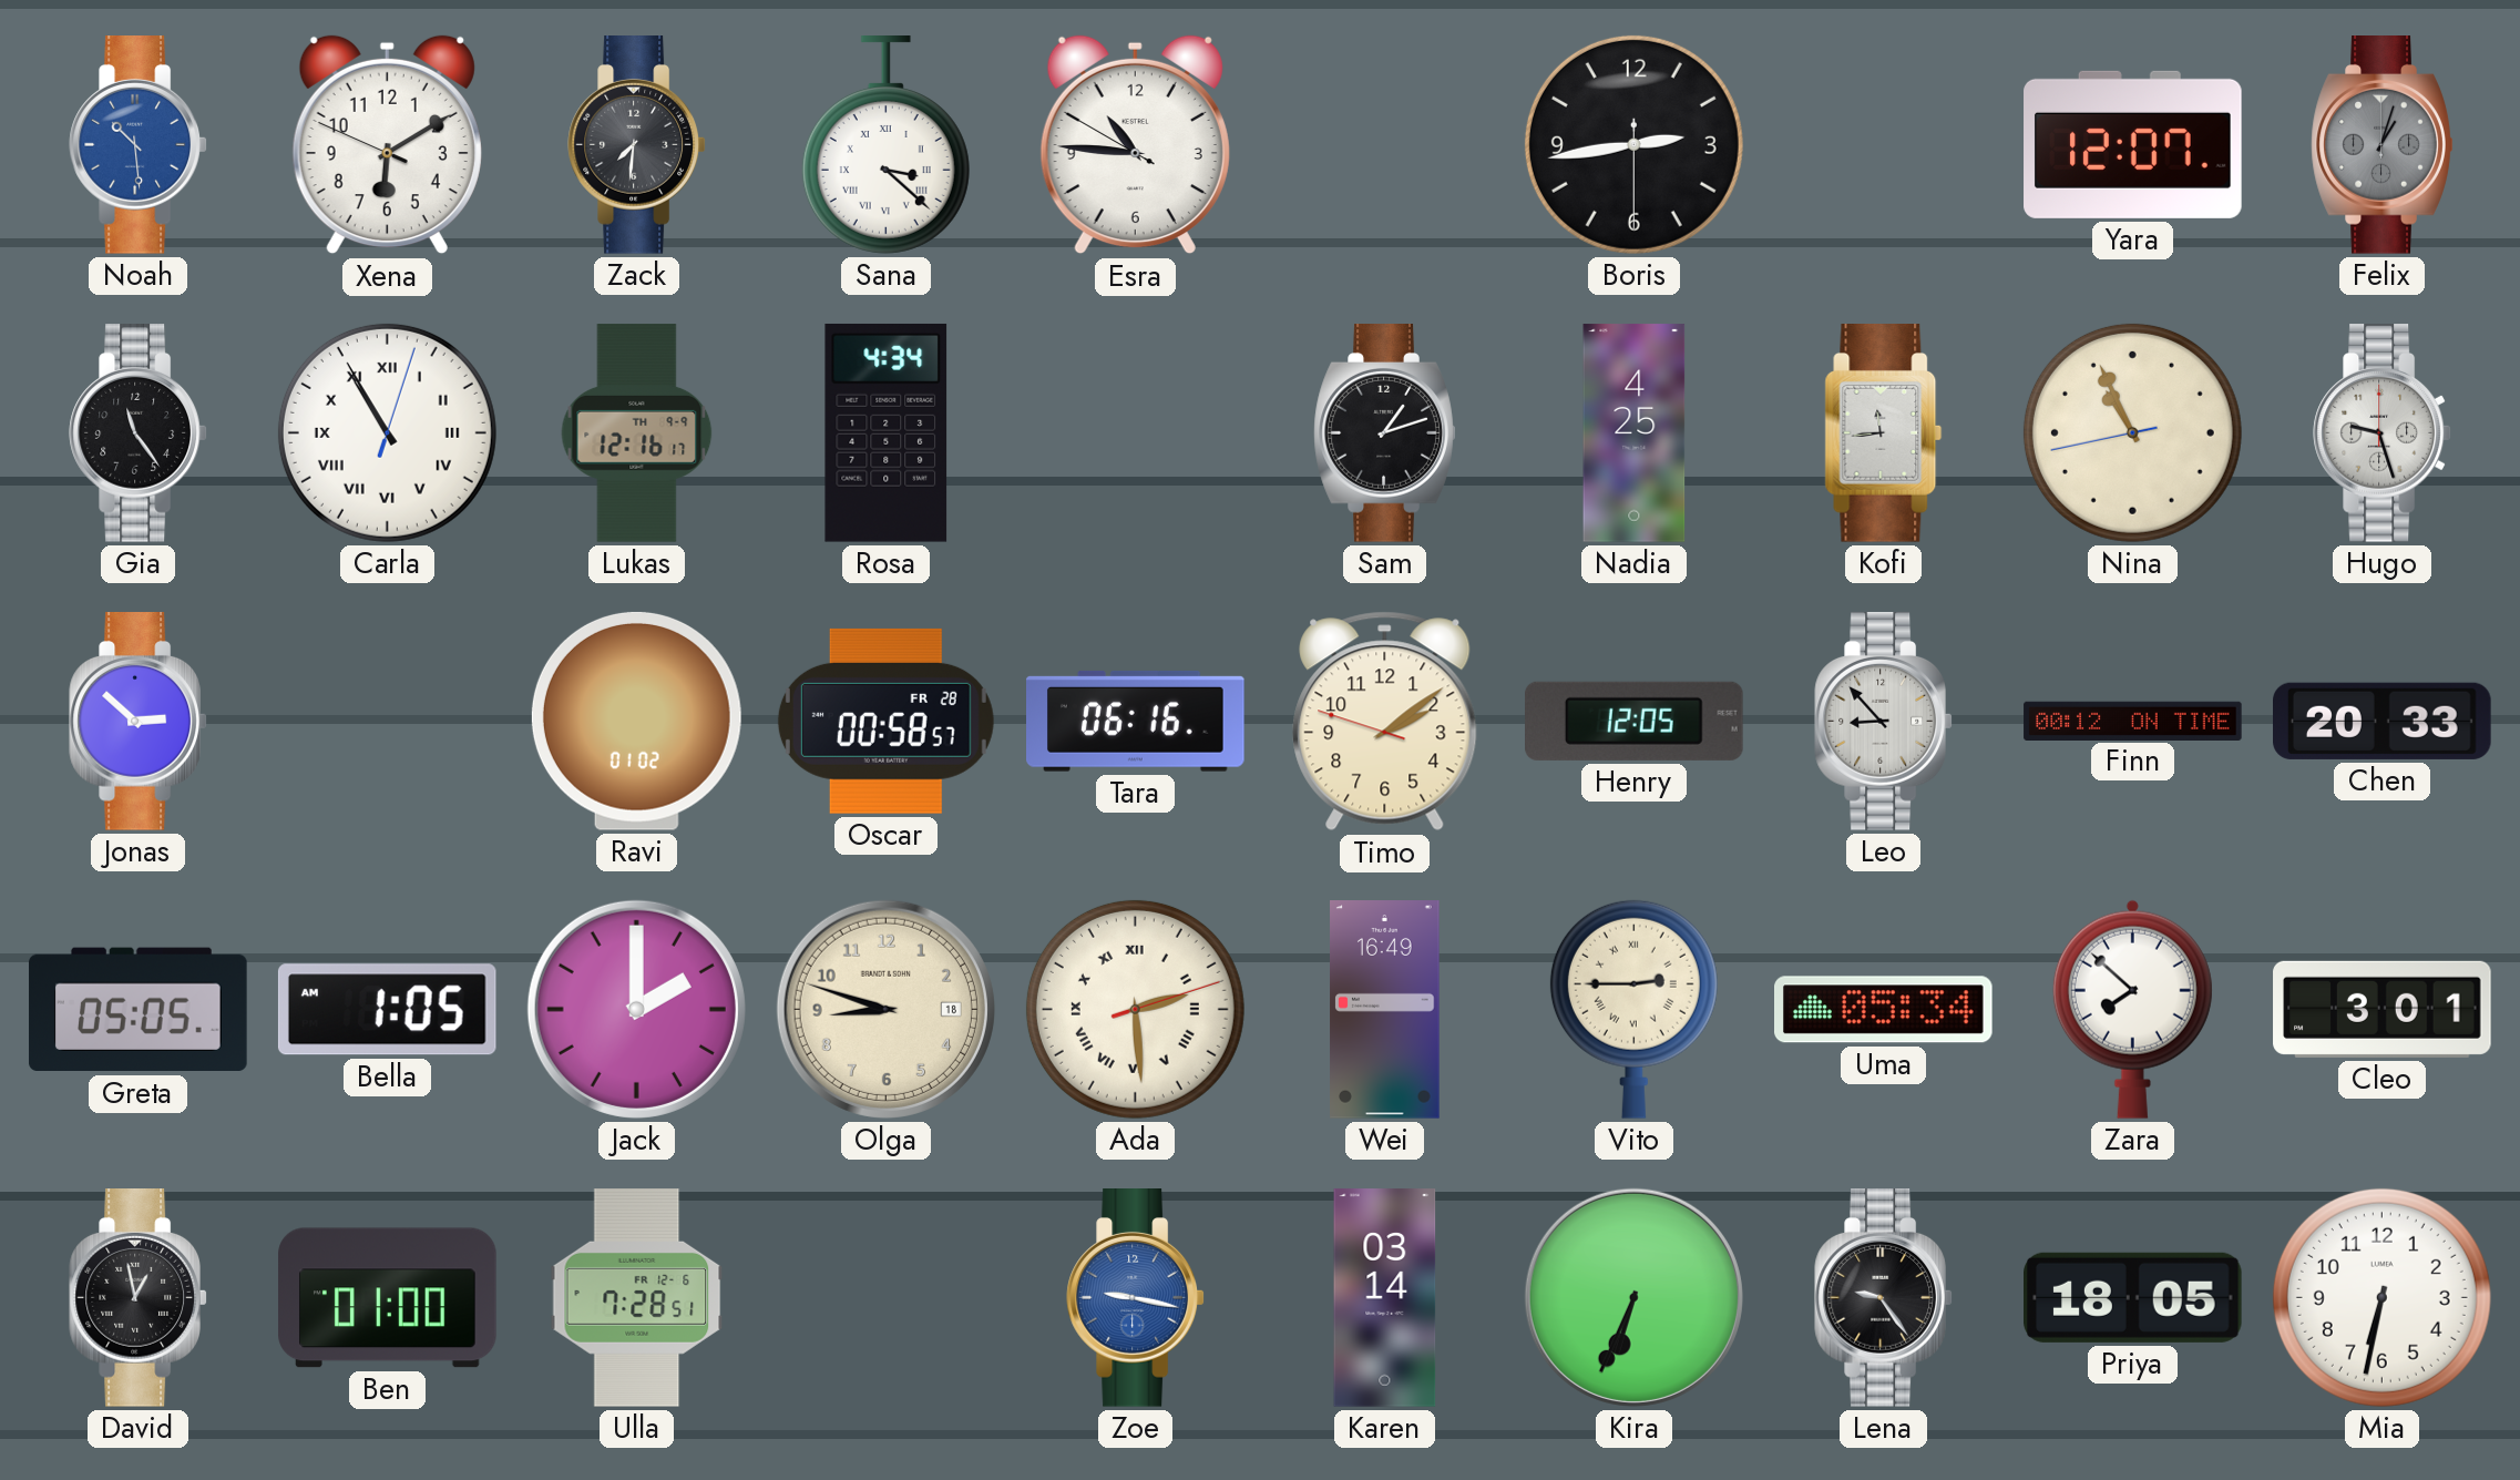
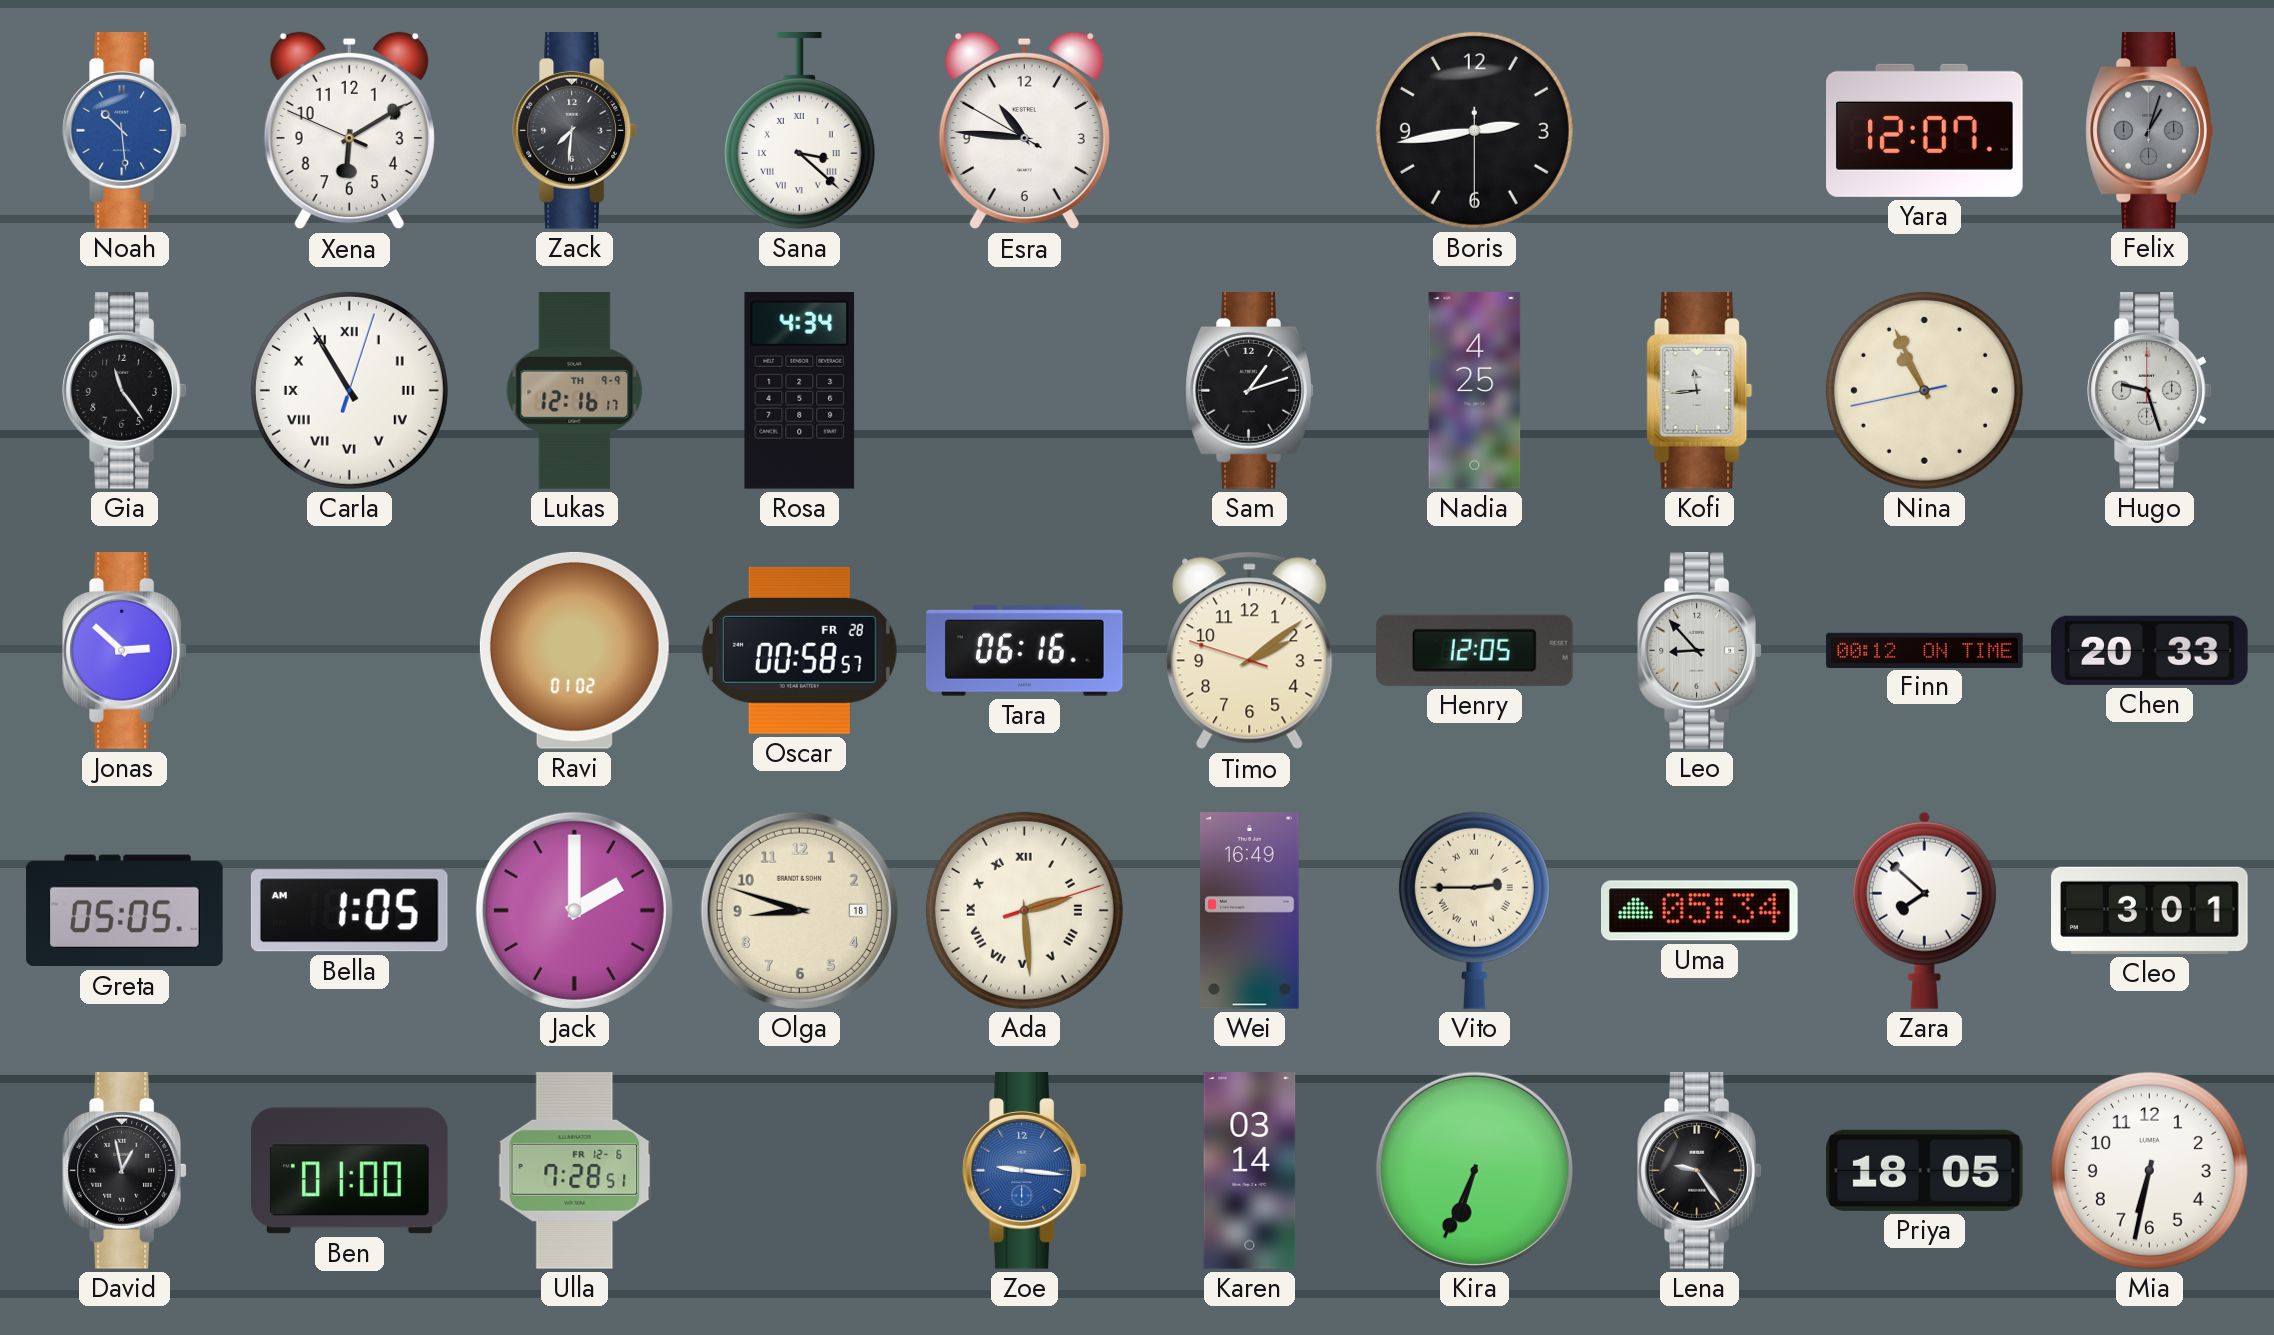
Zoe: 9:17 -> 9:16 (1025, 1171)
